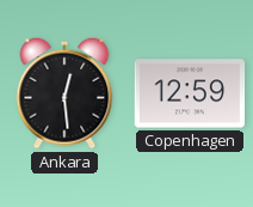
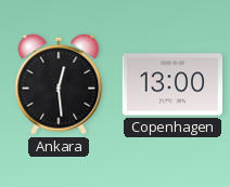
Copenhagen: 12:59 -> 13:00 (173, 84)
